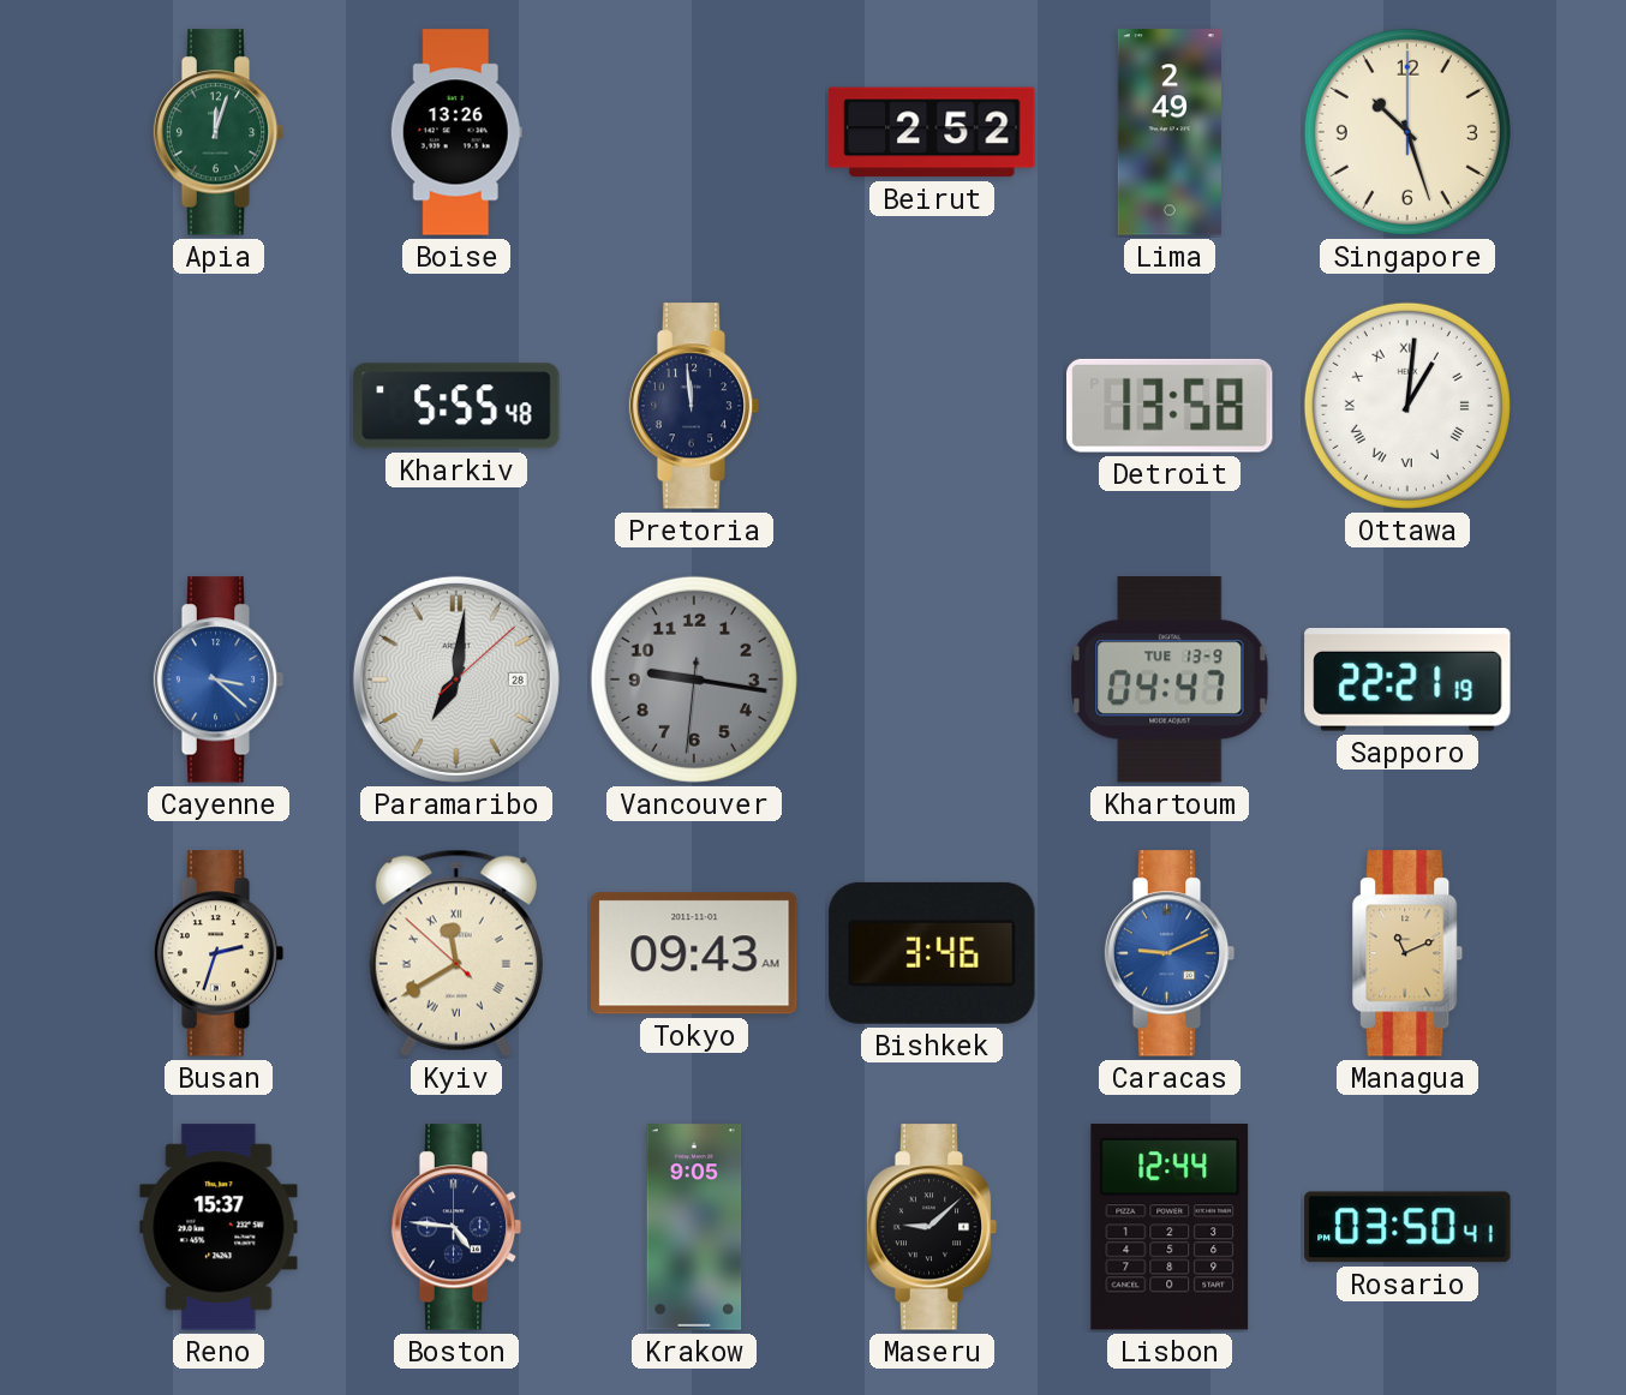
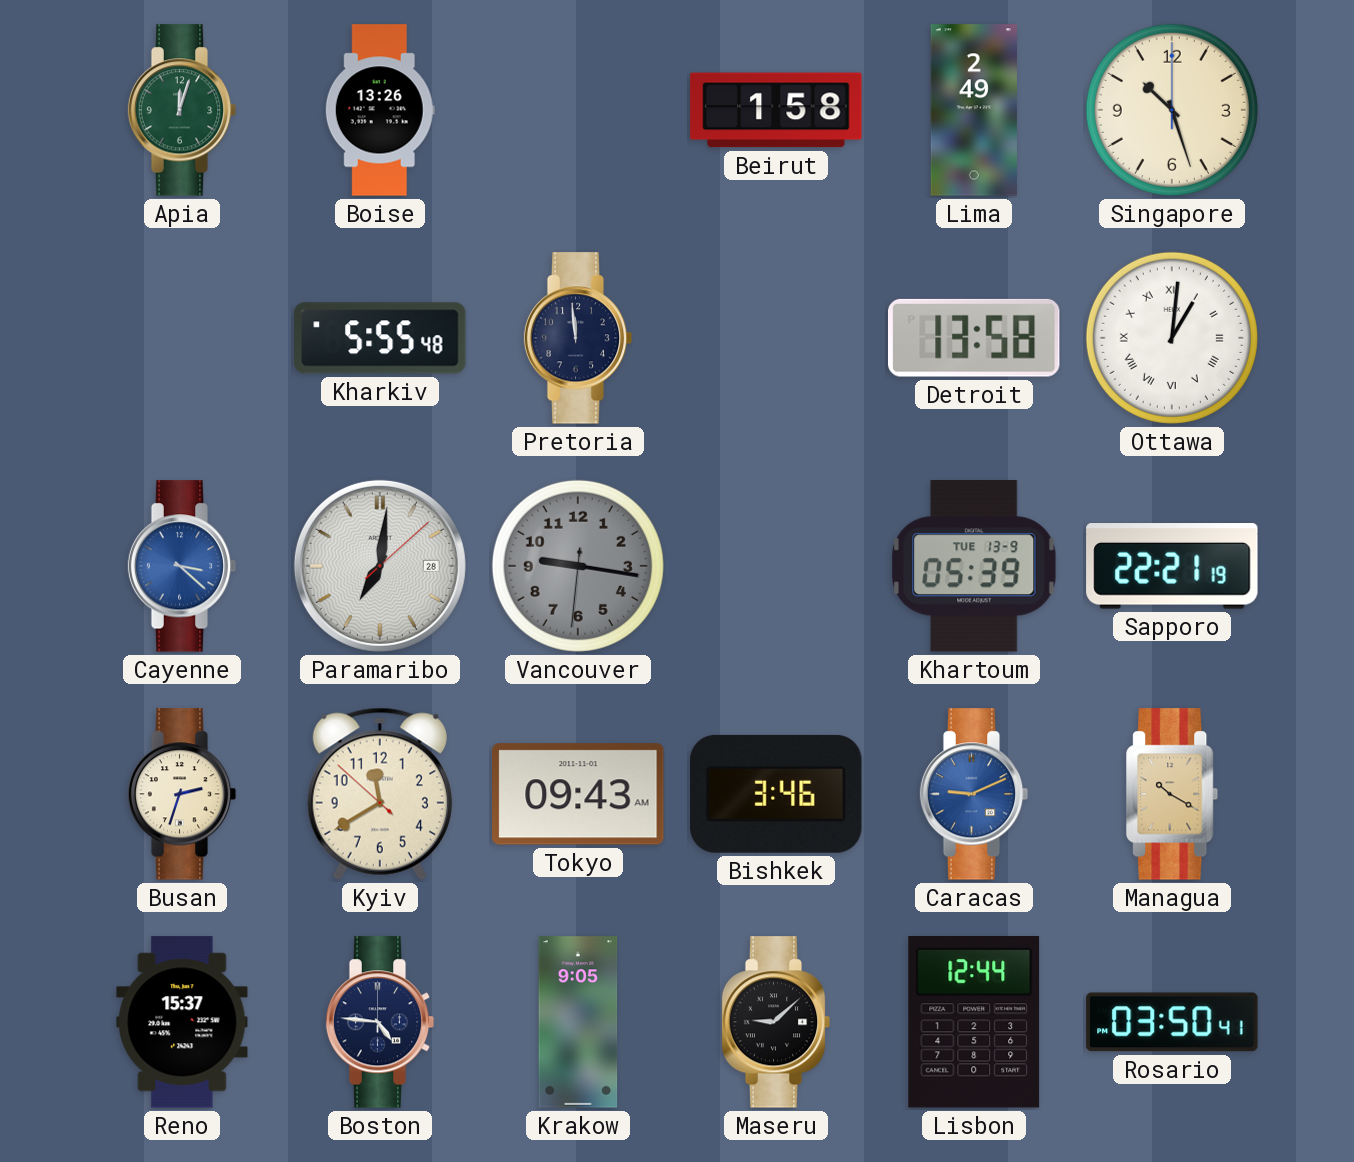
Beirut: 2:52 -> 1:58 (776, 110)
Khartoum: 04:47 -> 05:39 (974, 566)
Kyiv numerals: Roman -> Arabic (380, 794)
Managua: 11:11 -> 10:20 (1173, 794)
